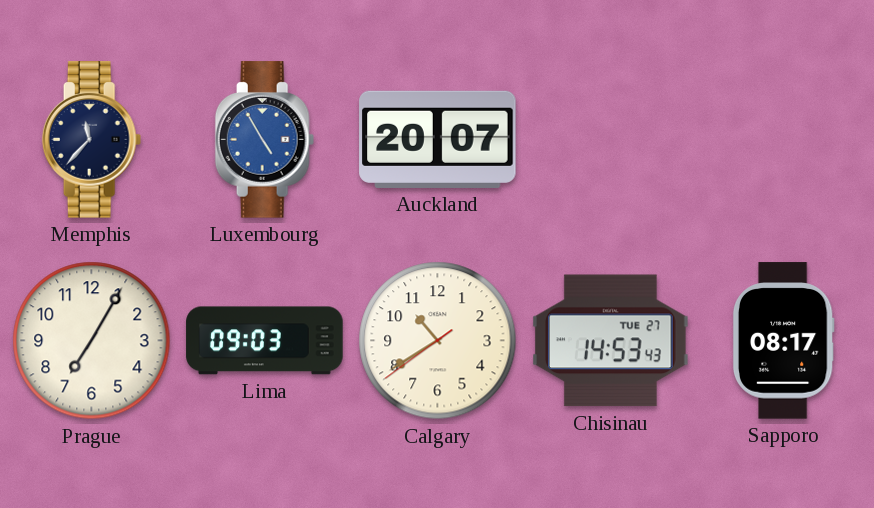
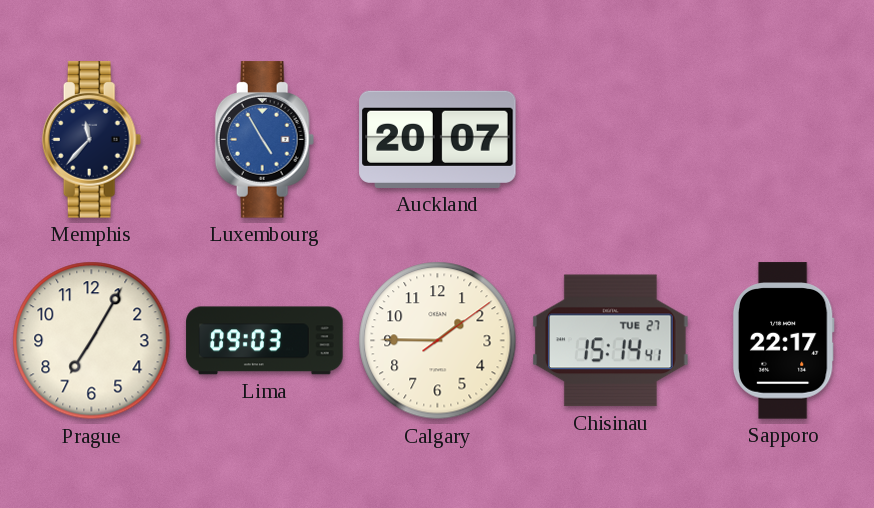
Calgary: 10:39 -> 1:45 (438, 341)
Chisinau: 14:53 -> 15:14 (611, 341)
Sapporo: 08:17 -> 22:17 (783, 341)
